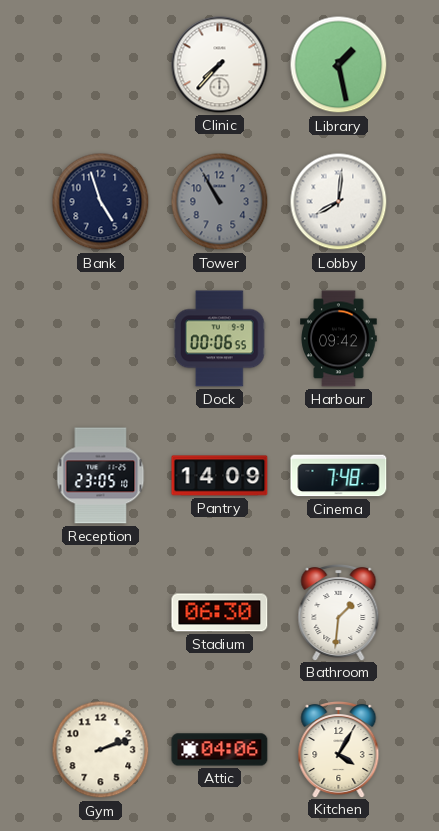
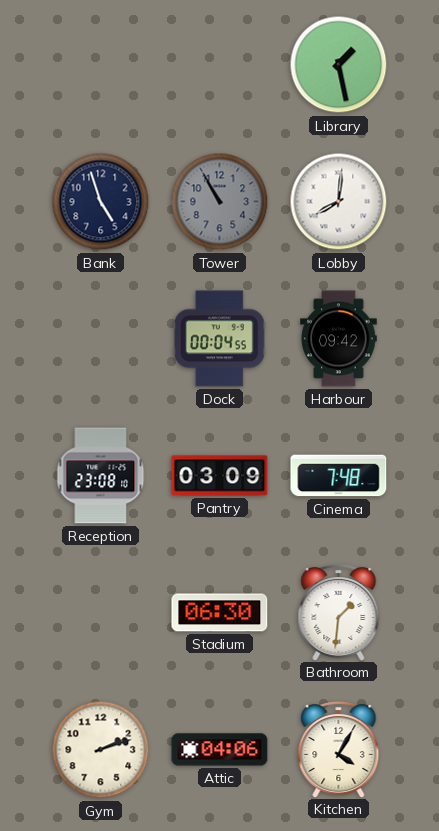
Clinic: 7:37 -> none (220, 65)
Dock: 00:06 -> 00:04 (219, 339)
Reception: 23:05 -> 23:08 (101, 476)
Pantry: 14:09 -> 03:09 (220, 476)
